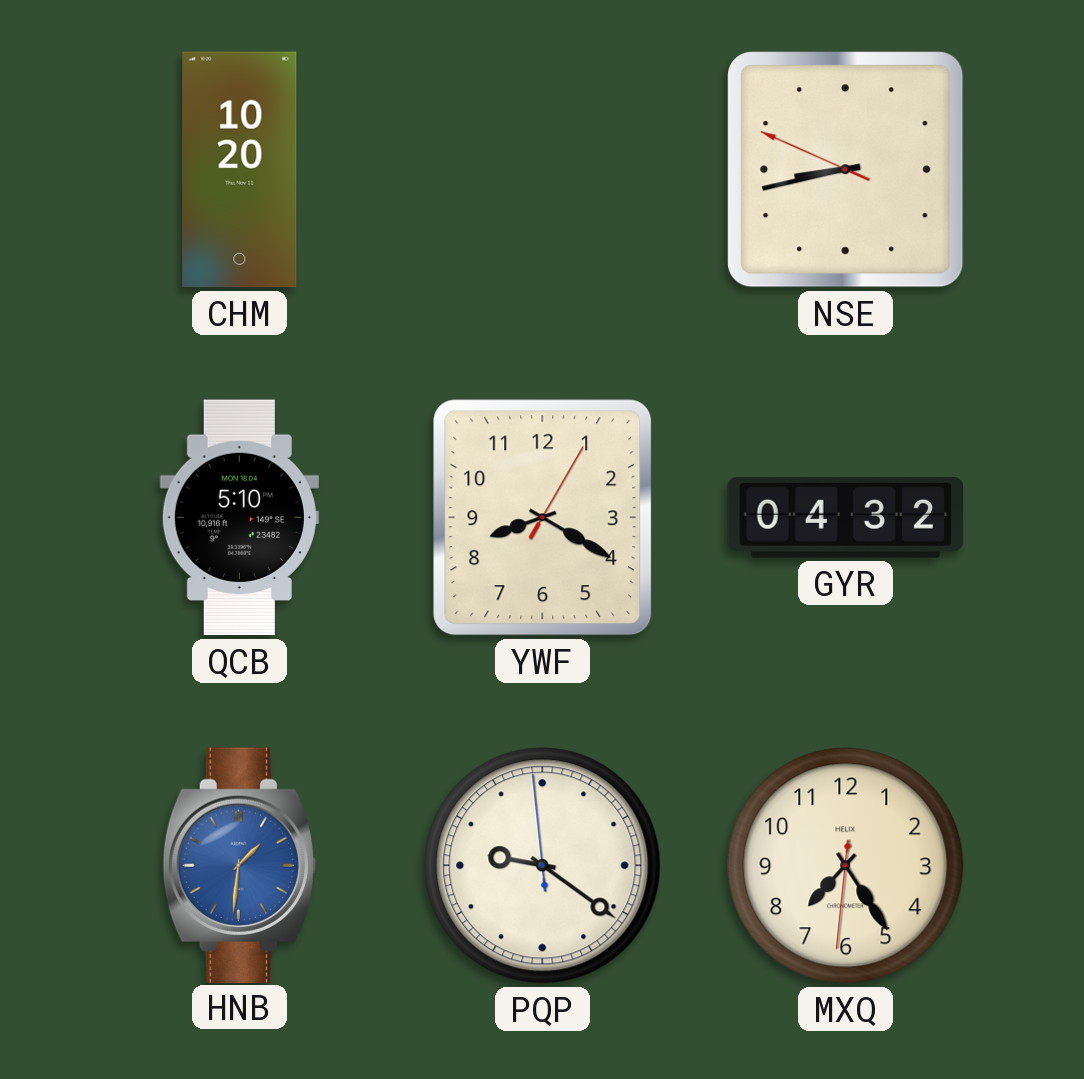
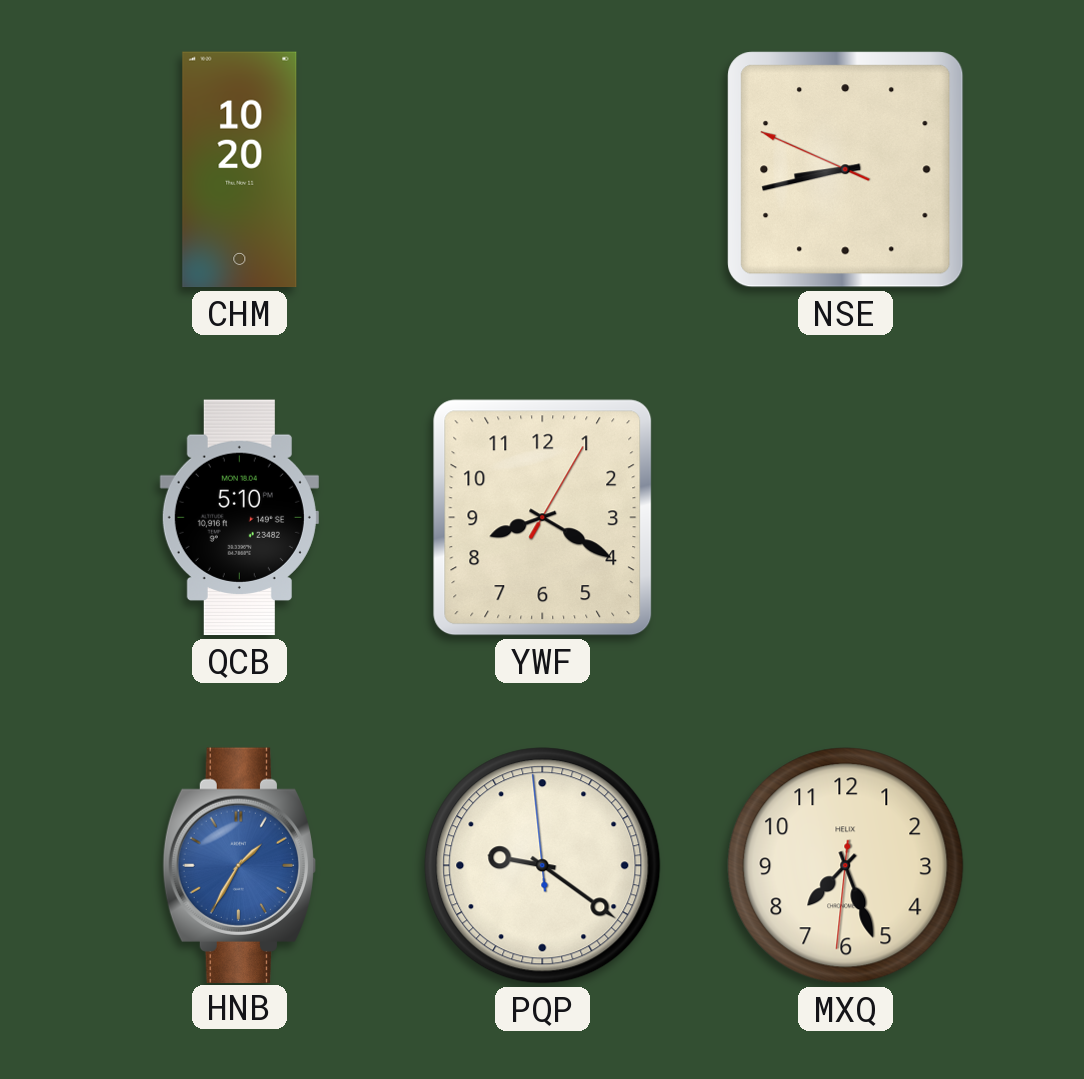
GYR: 04:32 -> none (846, 517)
HNB: 1:31 -> 1:35 (239, 865)
MXQ: 7:24 -> 7:26 (846, 866)
